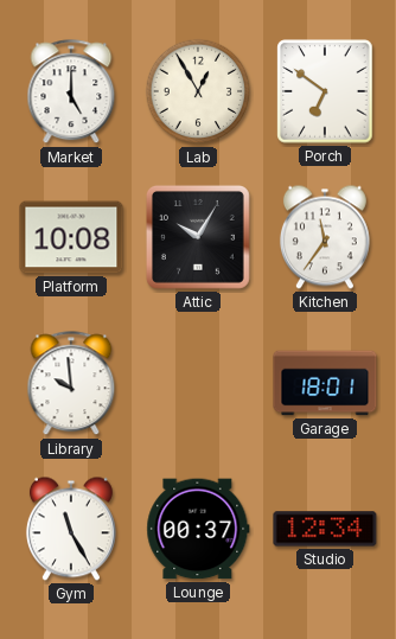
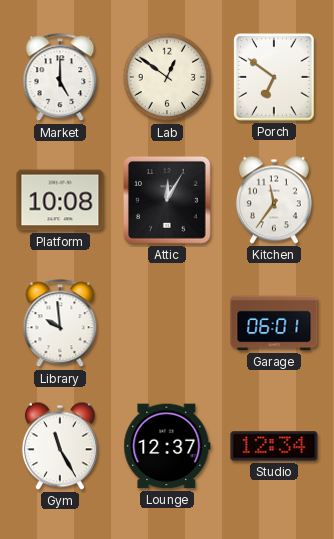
Lab: 12:55 -> 12:51 (167, 77)
Attic: 10:05 -> 12:05 (167, 200)
Garage: 18:01 -> 06:01 (274, 323)
Lounge: 00:37 -> 12:37 (167, 446)
